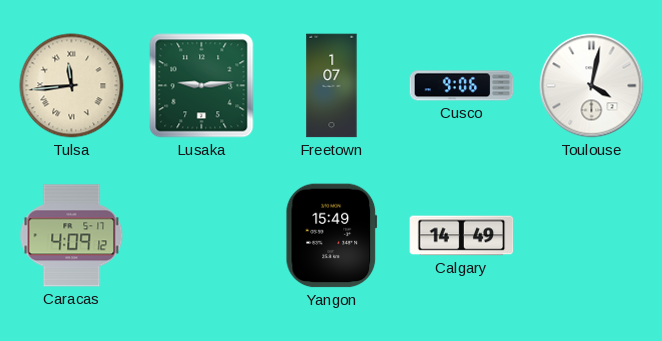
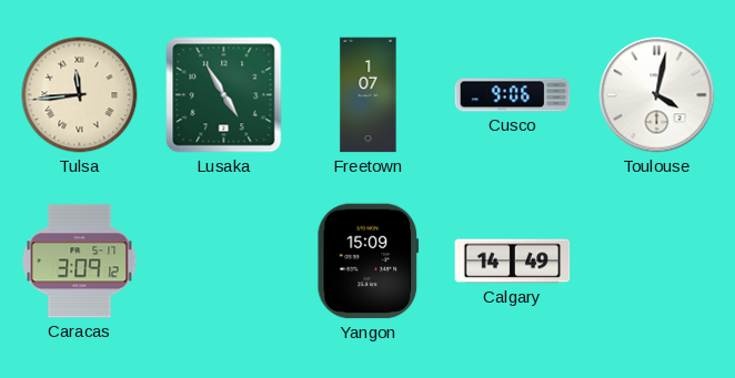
Lusaka: 9:14 -> 4:55 (224, 95)
Caracas: 4:09 -> 3:09 (80, 262)
Yangon: 15:49 -> 15:09 (369, 262)
